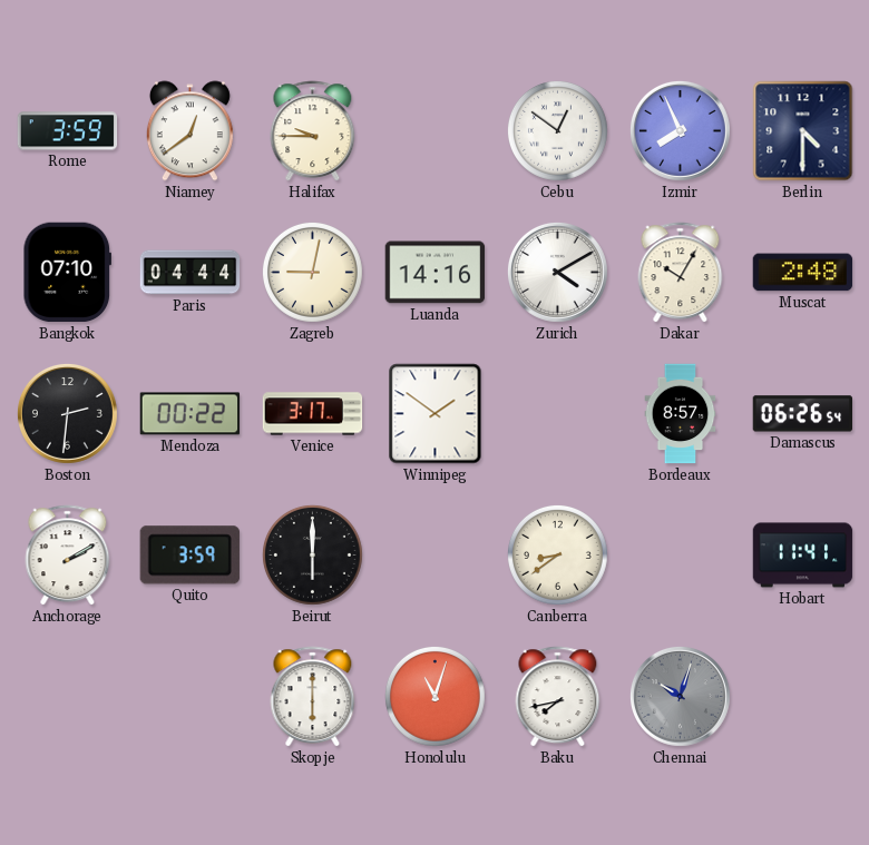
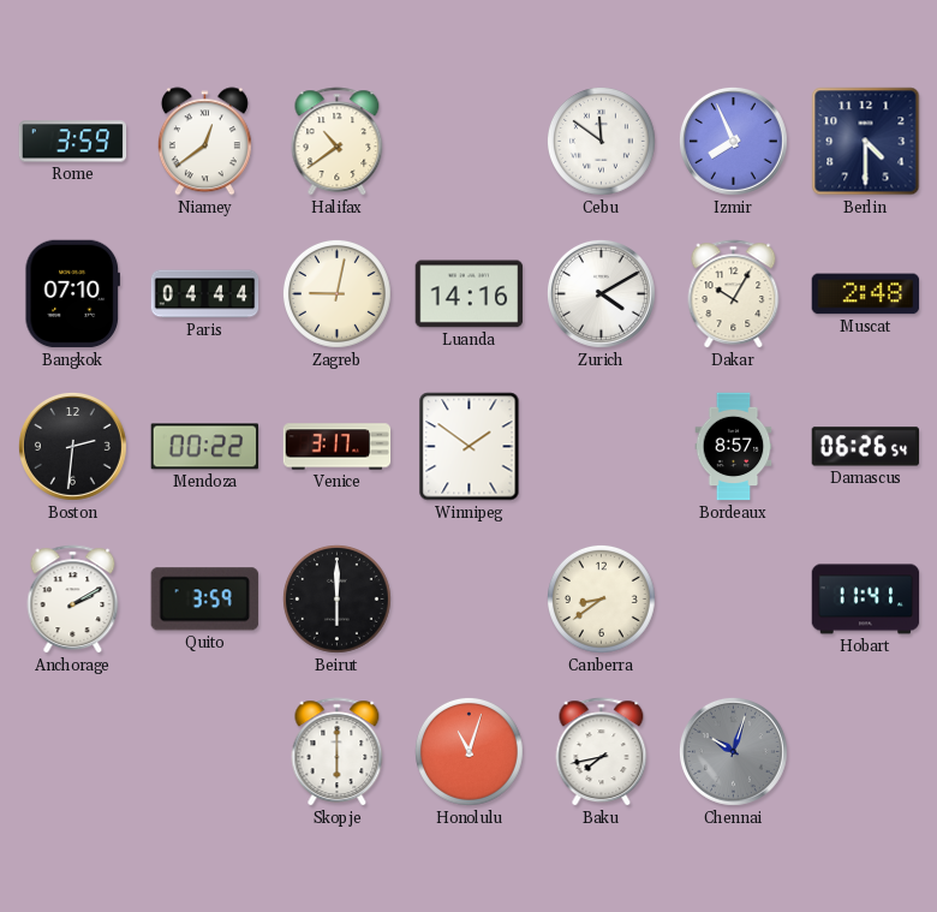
Halifax: 9:45 -> 10:39 (338, 142)
Cebu: 12:51 -> 11:51 (601, 141)
